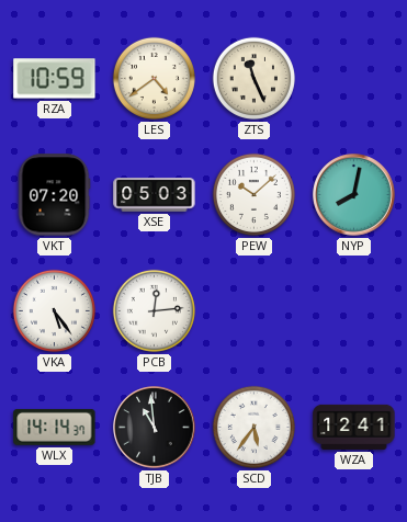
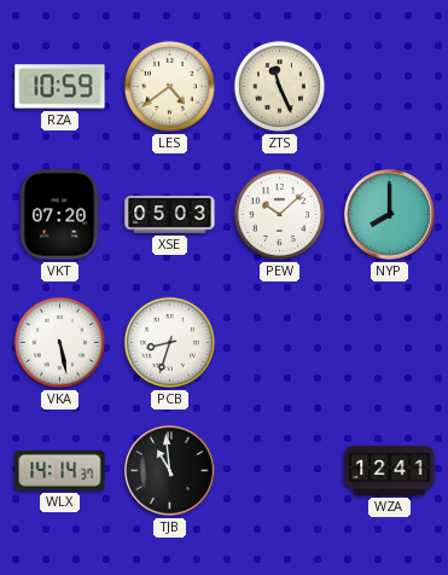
NYP: 8:02 -> 8:00 (390, 215)
VKA: 5:24 -> 5:28 (59, 342)
PCB: 12:14 -> 8:33 (169, 342)
SCD: 5:36 -> none (253, 427)
